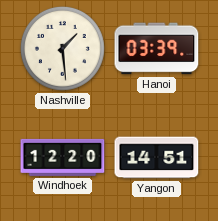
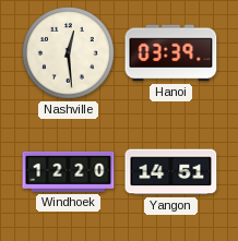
Nashville: 1:29 -> 12:29 (68, 52)
